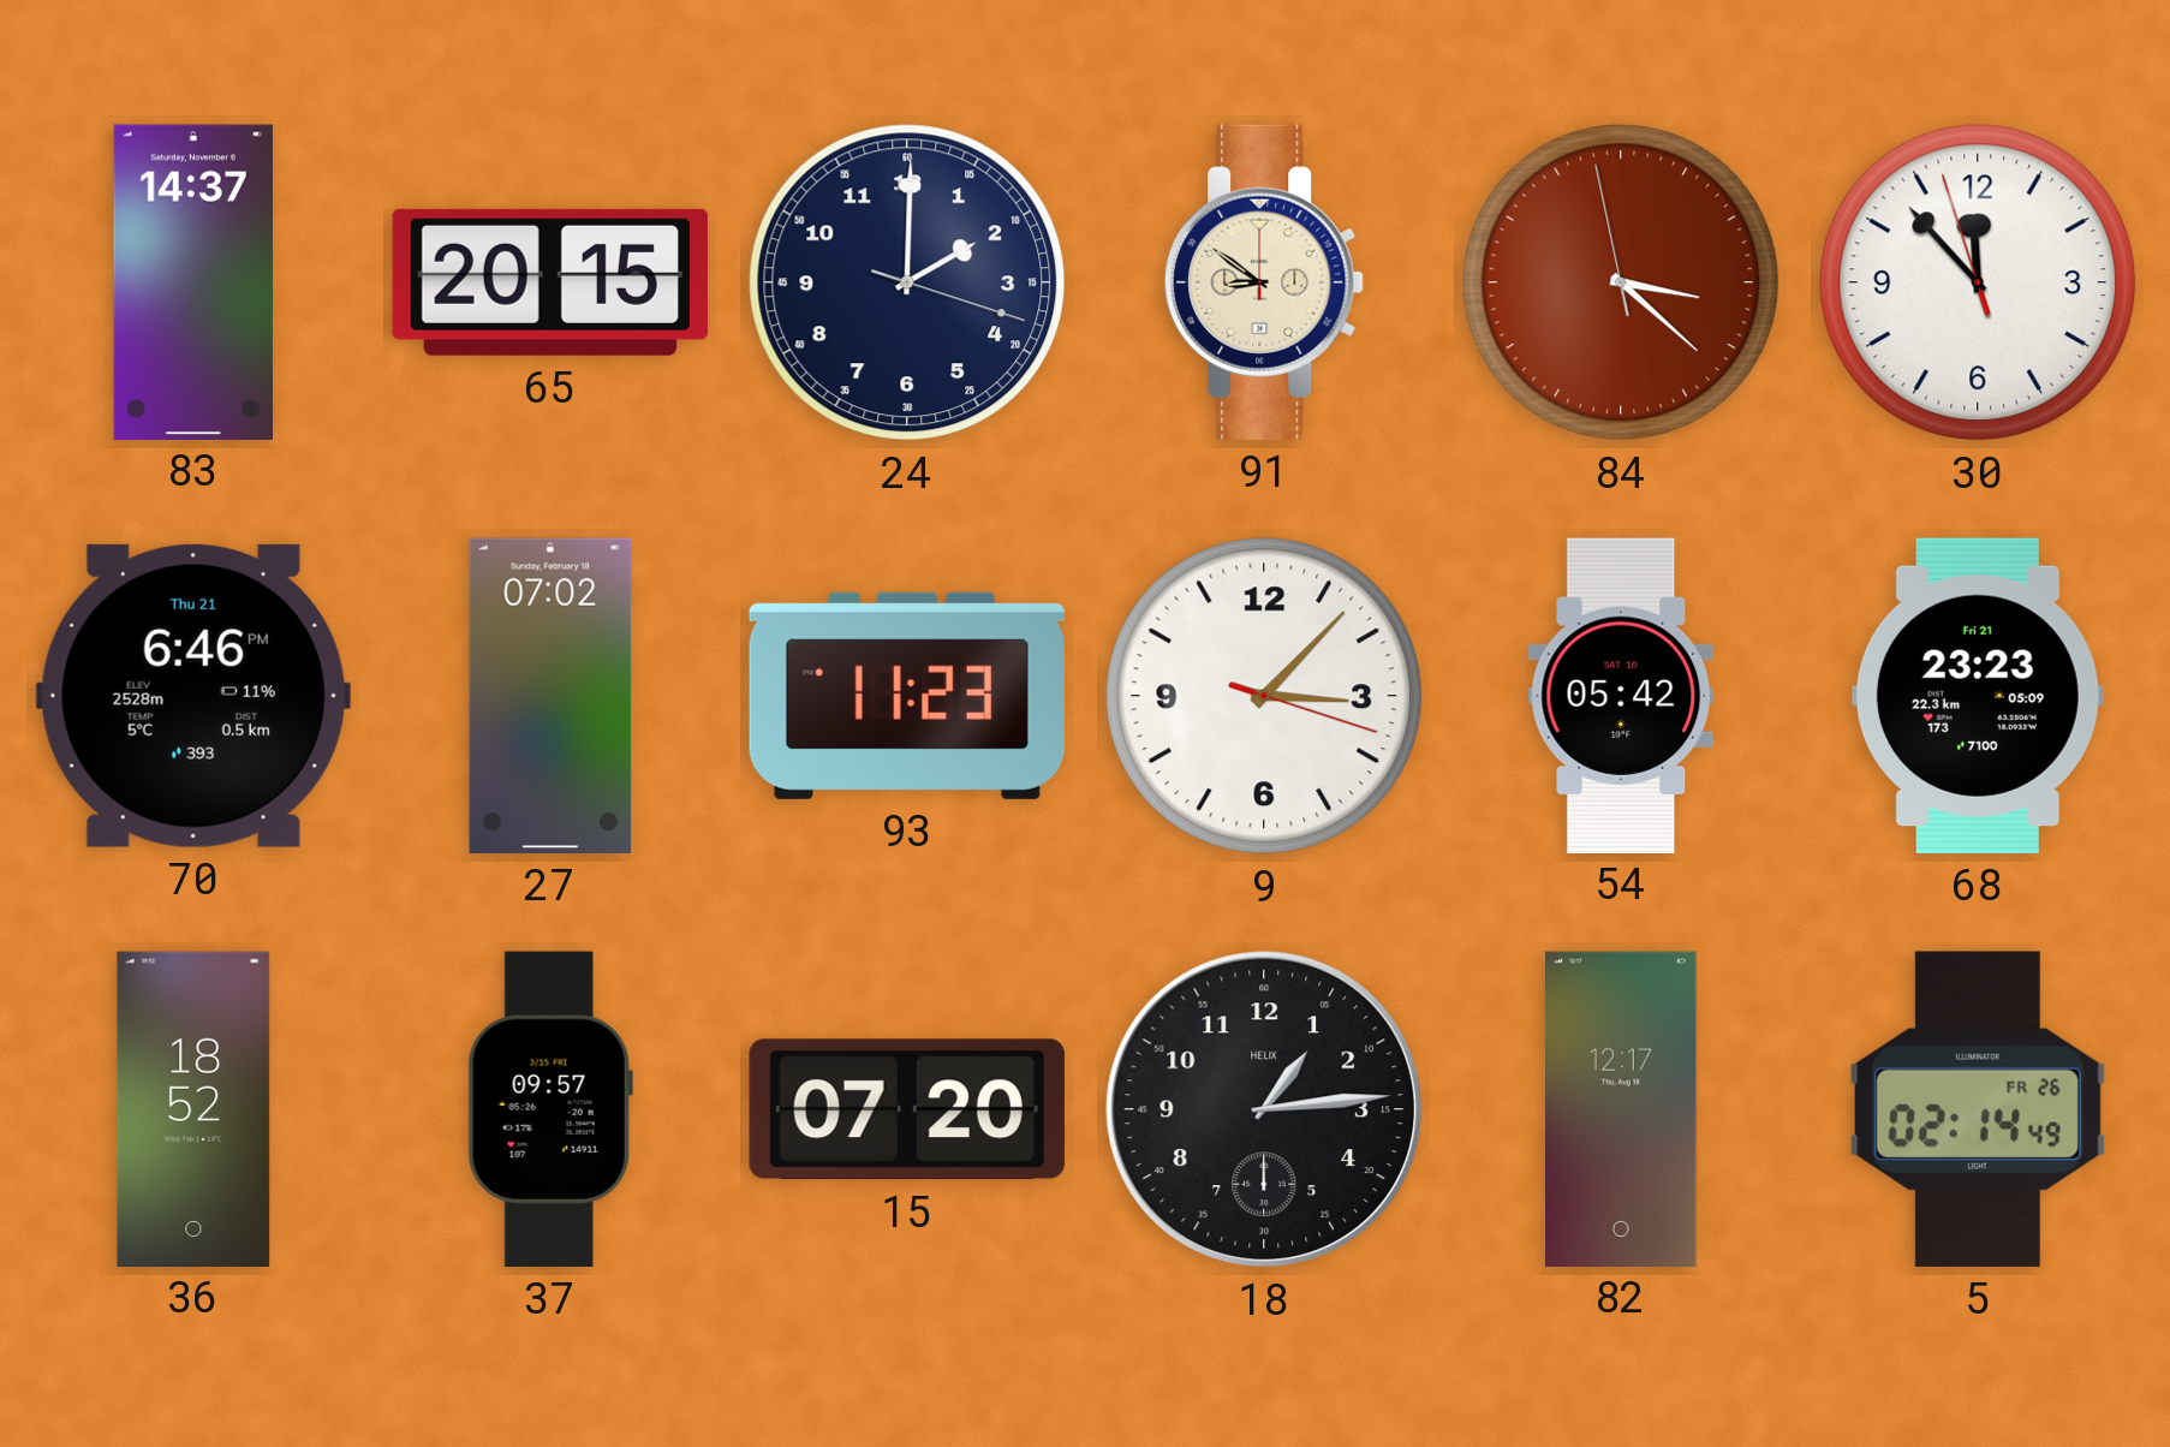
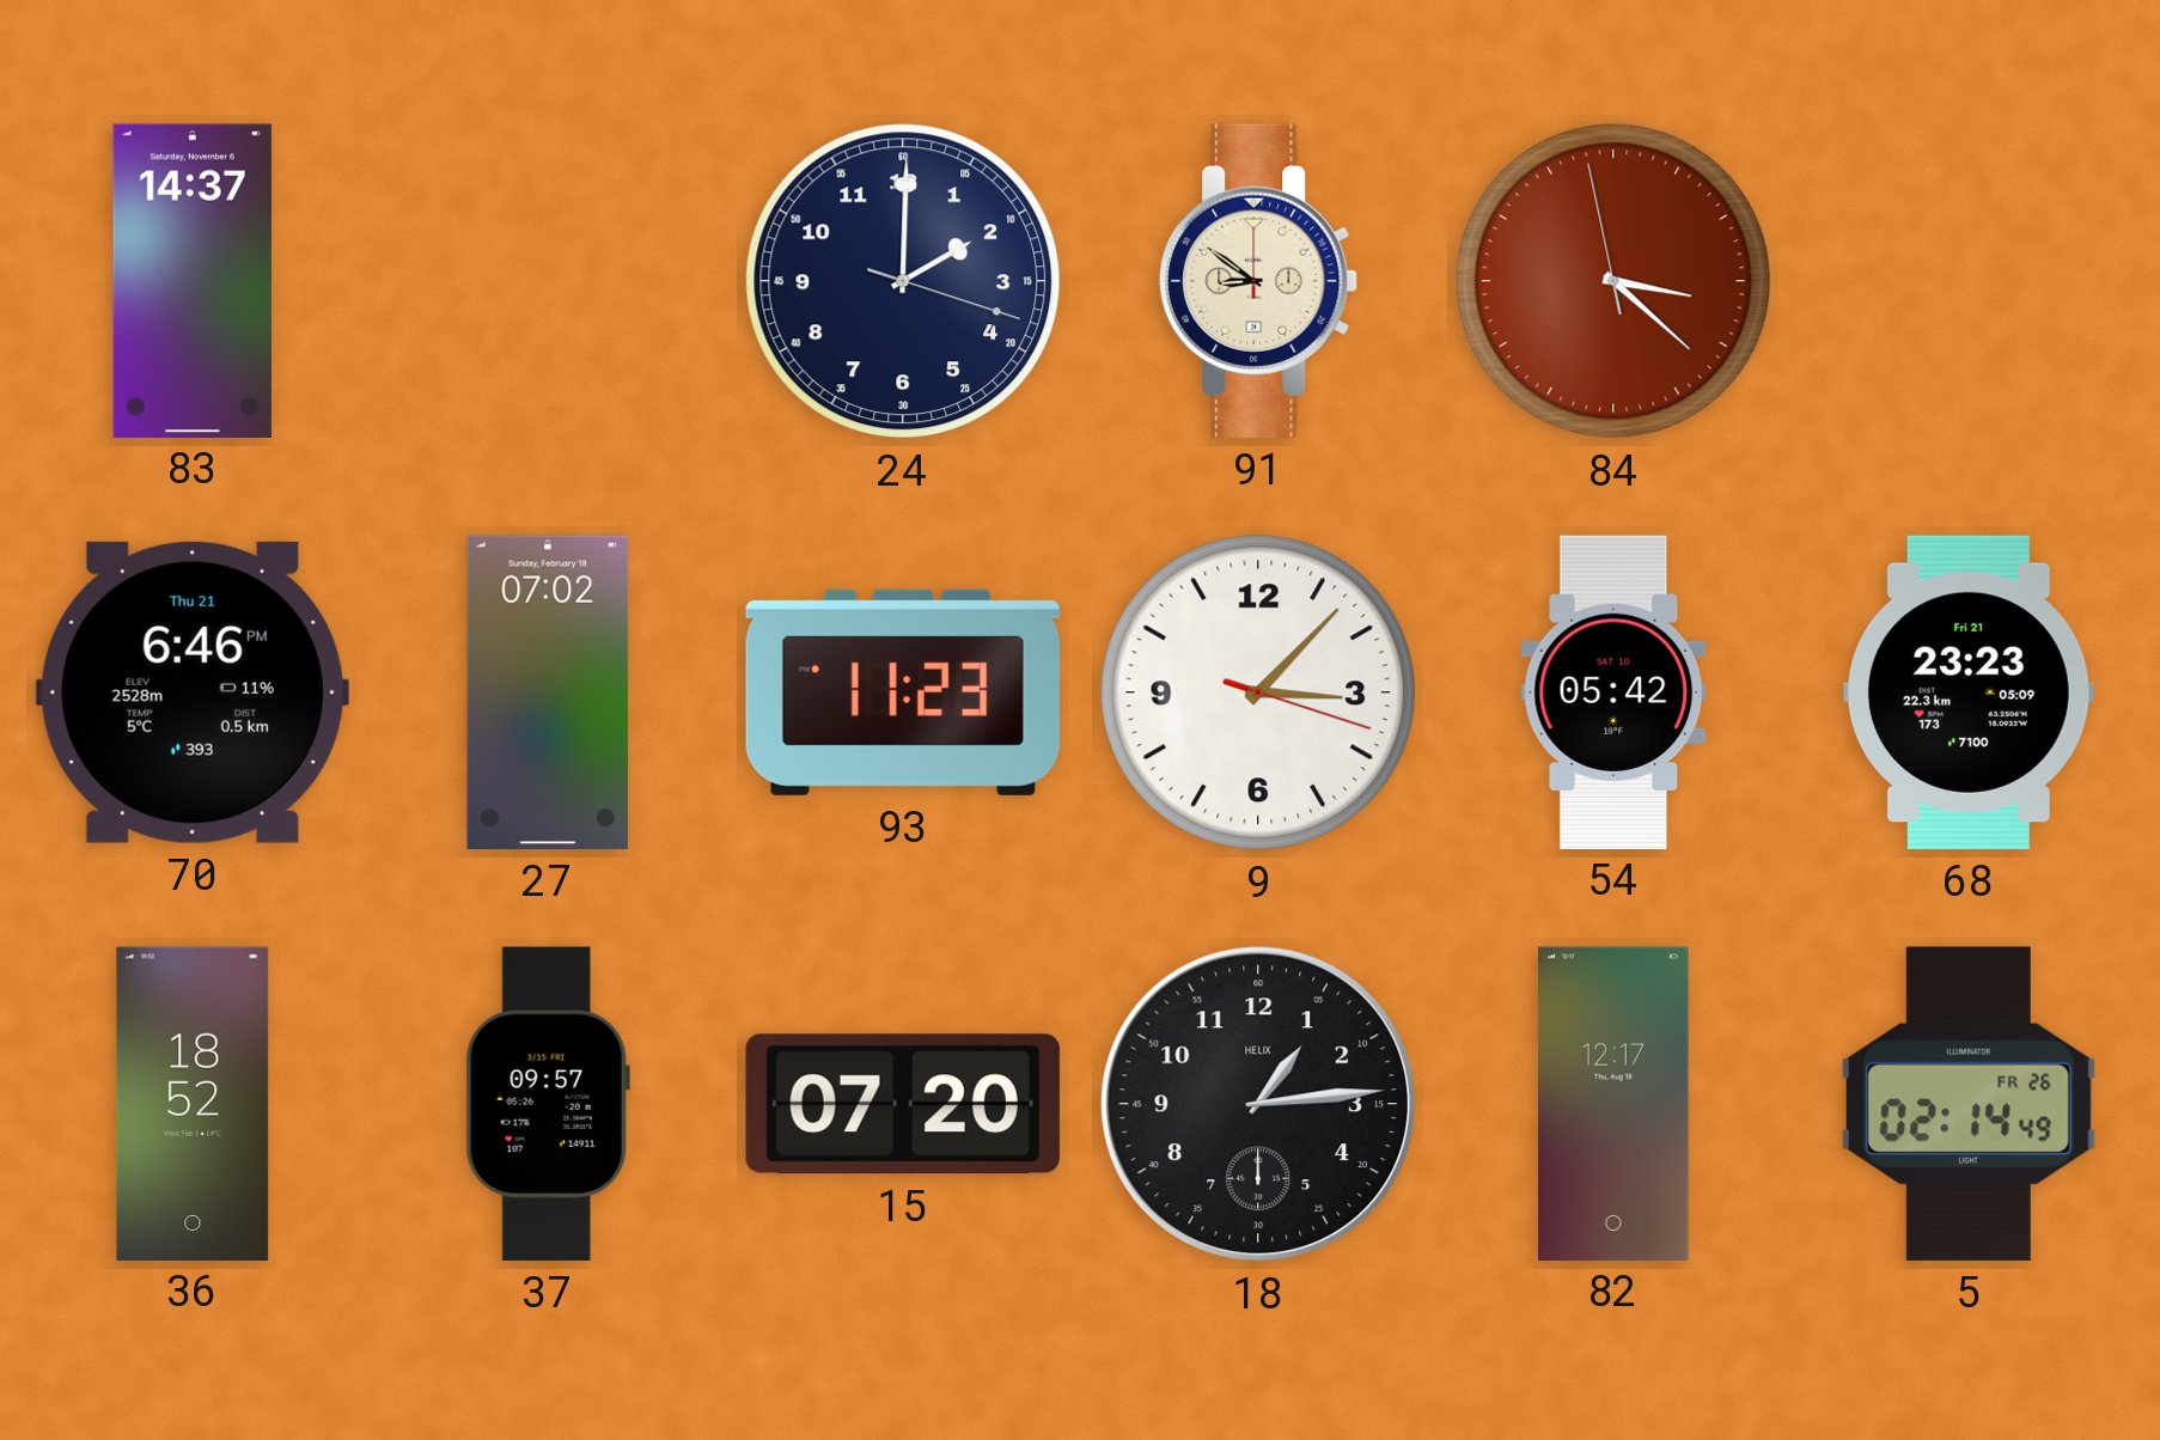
65: 20:15 -> none (550, 282)
30: 11:52 -> none (1978, 282)
